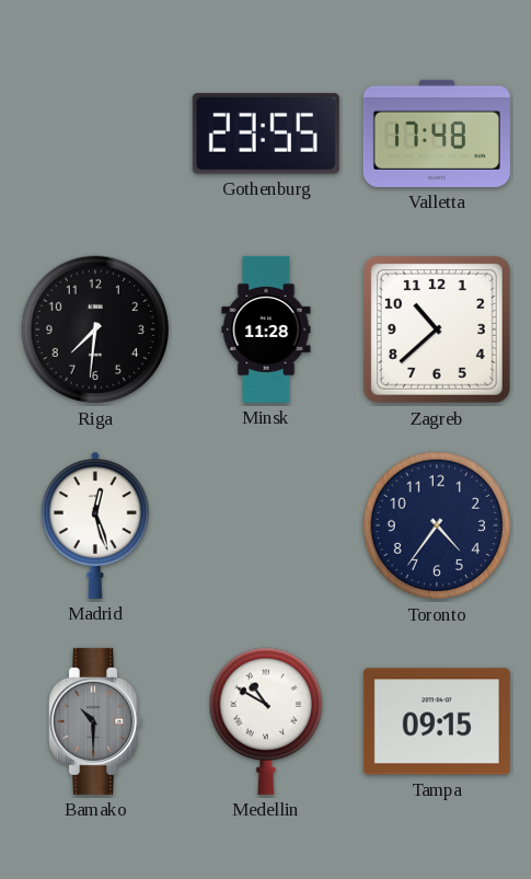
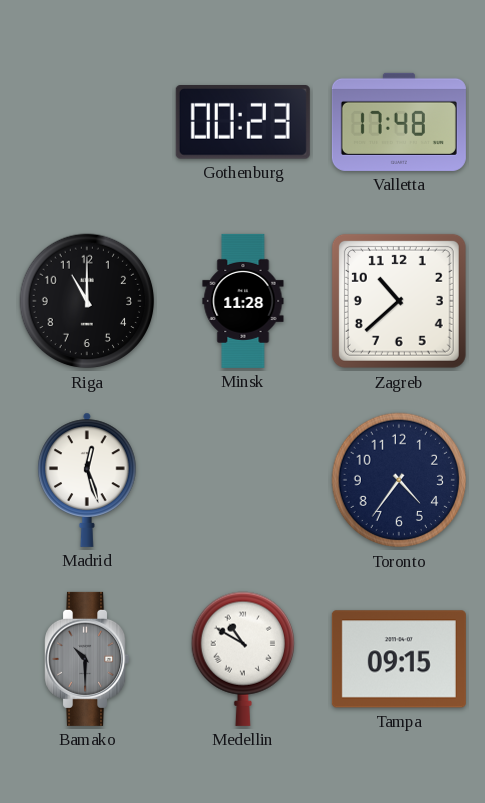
Gothenburg: 23:55 -> 00:23 (243, 123)
Riga: 7:31 -> 11:00 (87, 301)
